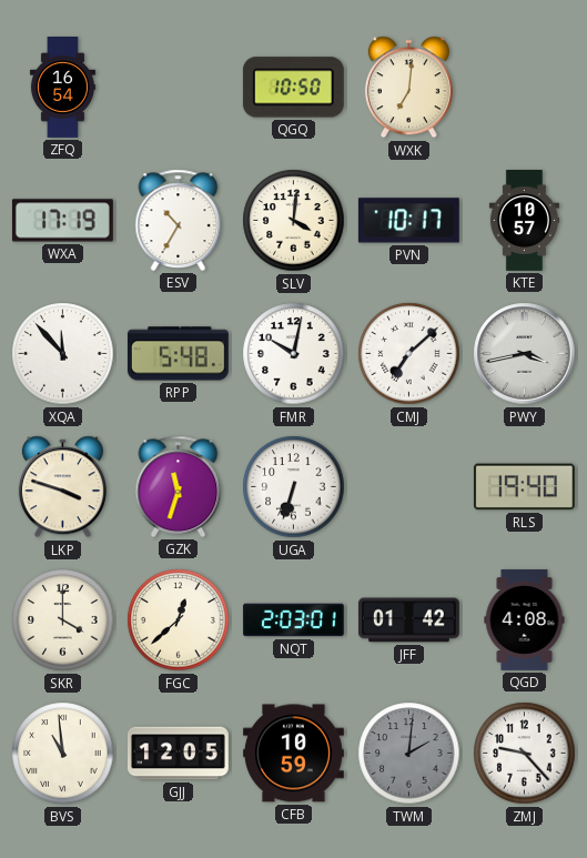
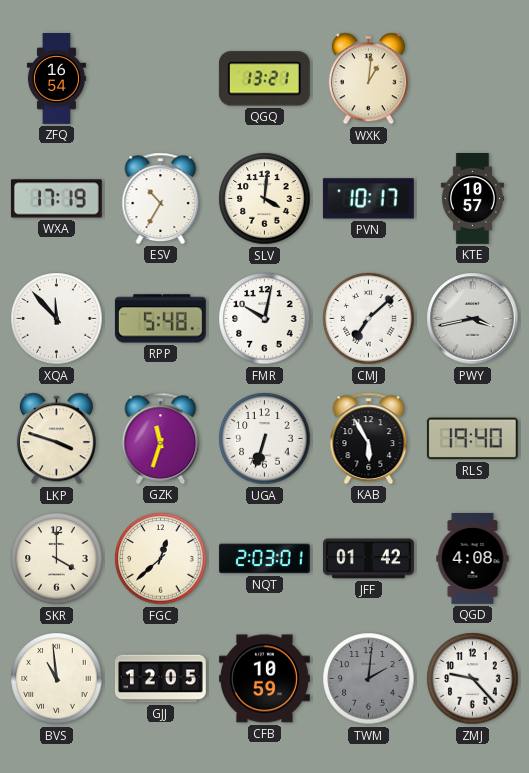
QGQ: 10:50 -> 13:21 (264, 79)
WXK: 7:01 -> 1:01 (368, 79)
KAB: none -> 5:55 (369, 438)
